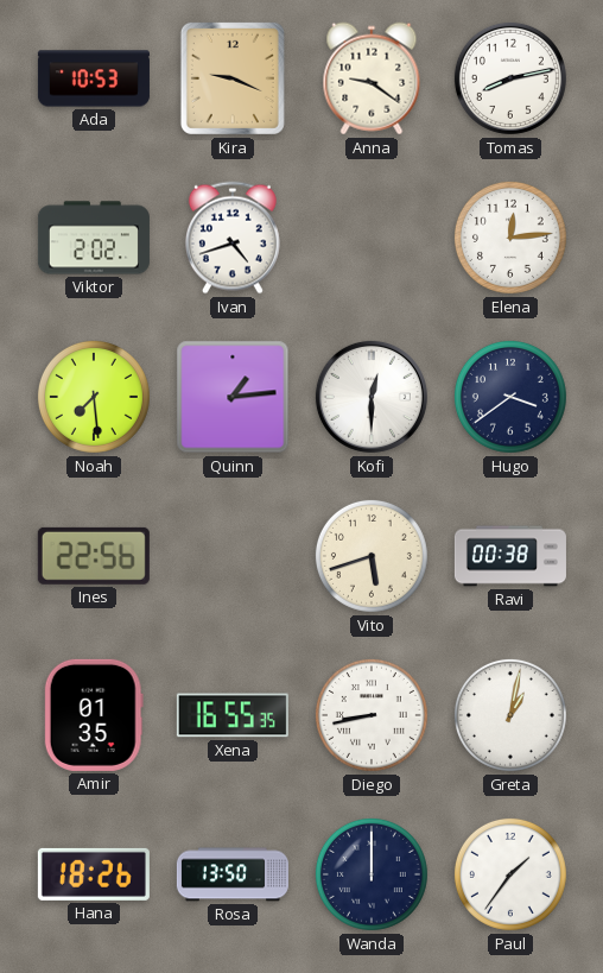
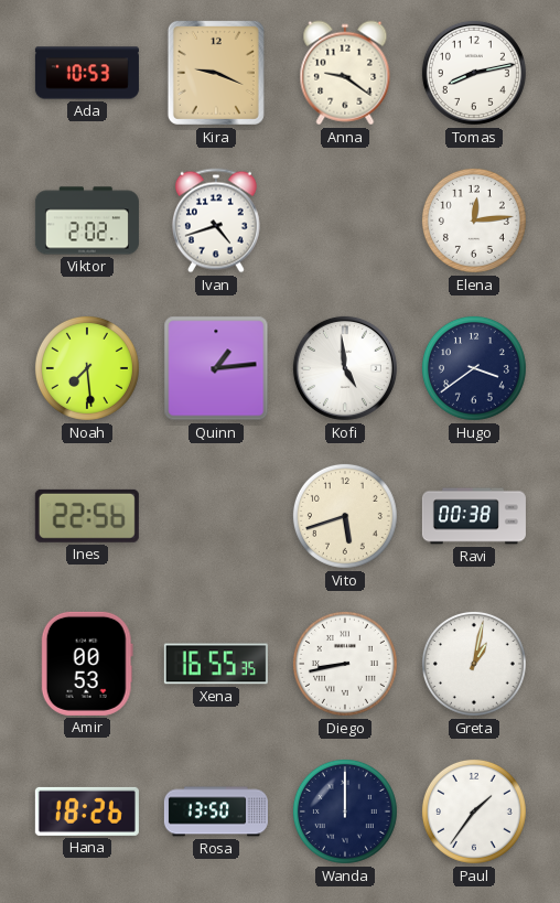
Kofi: 12:30 -> 4:59 (345, 368)
Amir: 01:35 -> 00:53 (87, 664)
